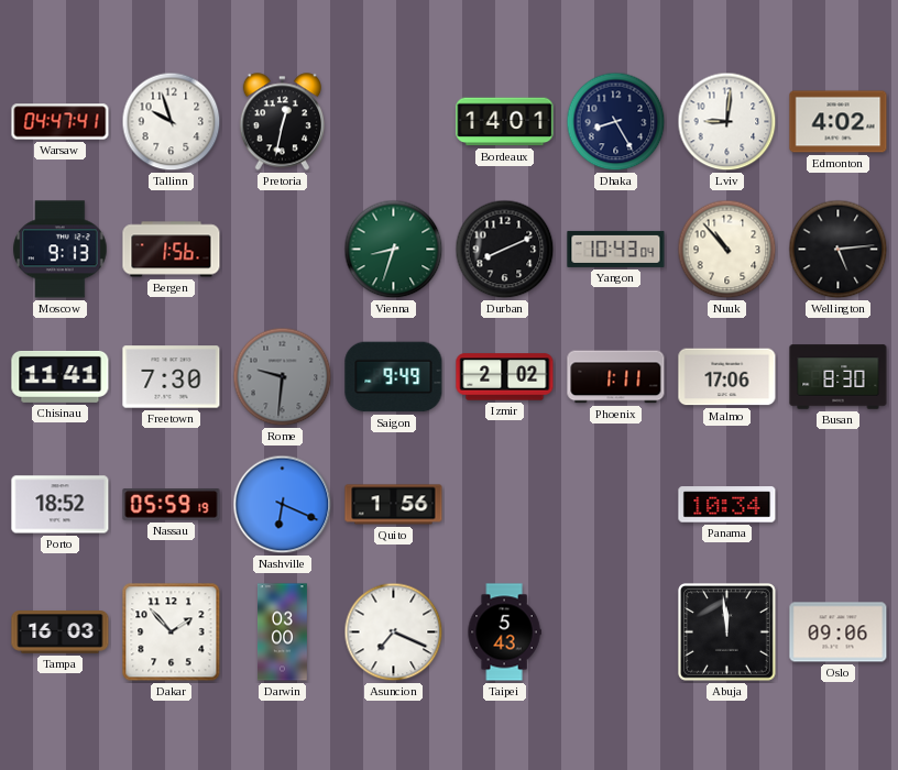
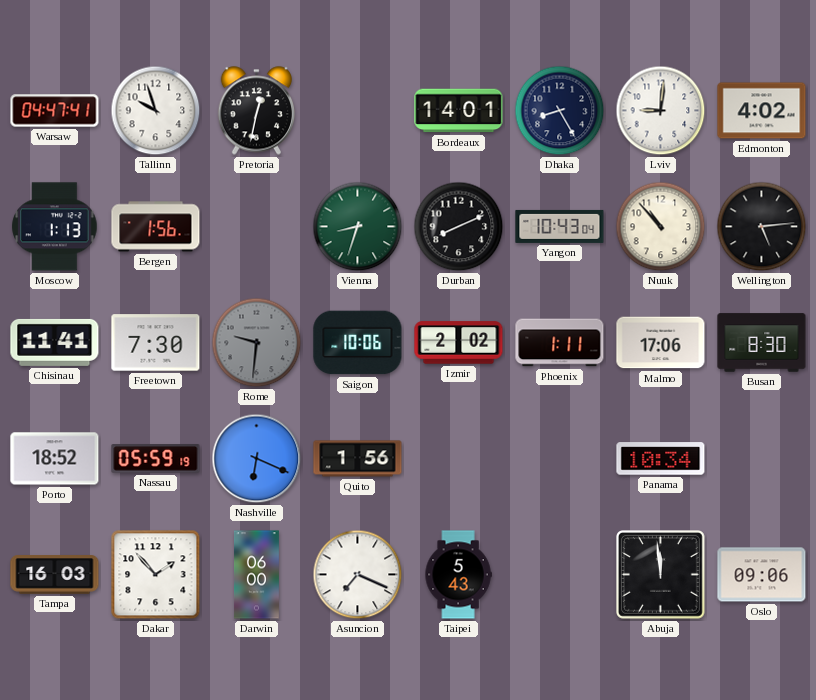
Moscow: 9:13 -> 1:13 (55, 227)
Saigon: 9:49 -> 10:06 (358, 343)
Darwin: 03:00 -> 06:00 (257, 575)
